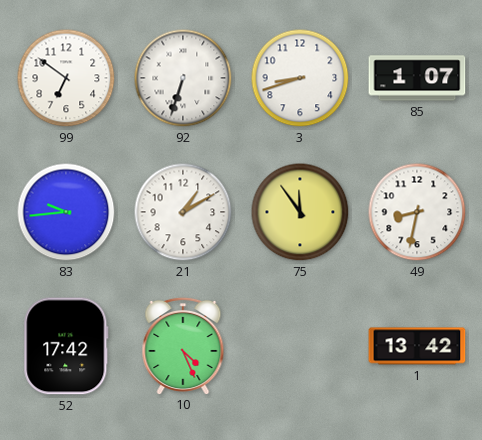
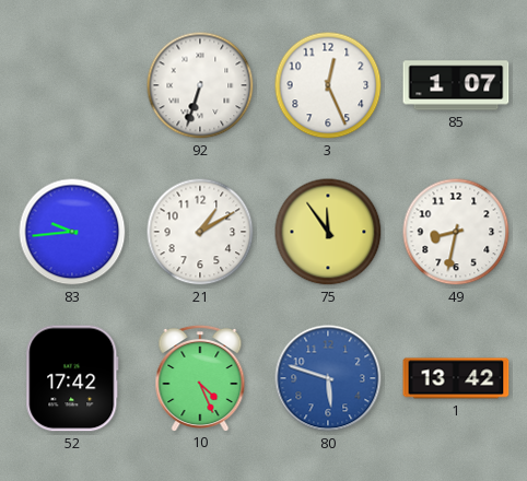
99: 6:51 -> none (66, 78)
3: 8:42 -> 12:26 (328, 85)
80: none -> 5:48 (328, 378)
